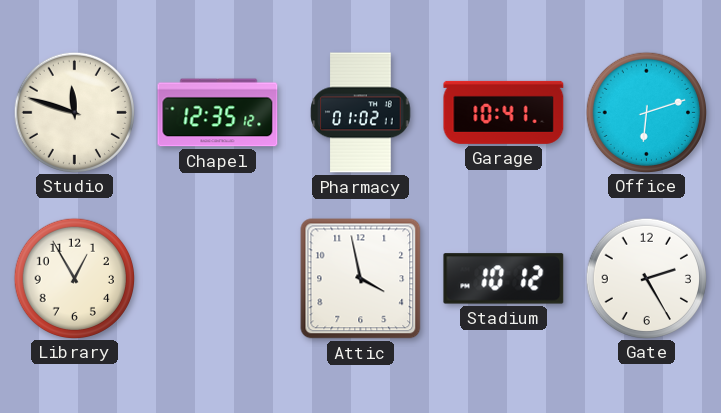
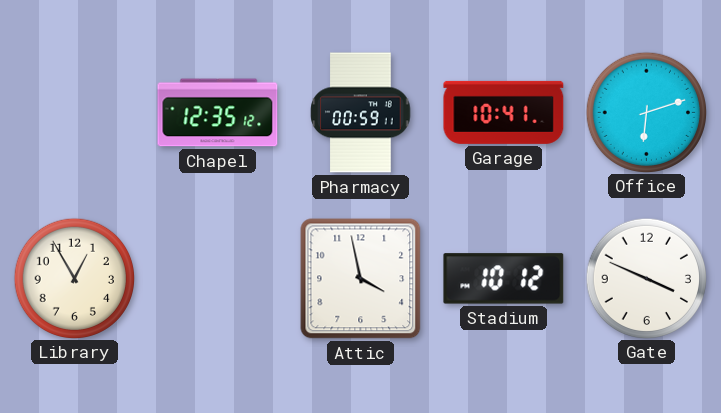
Studio: 11:48 -> none (74, 112)
Pharmacy: 01:02 -> 00:59 (361, 113)
Gate: 2:25 -> 3:49 (646, 278)
